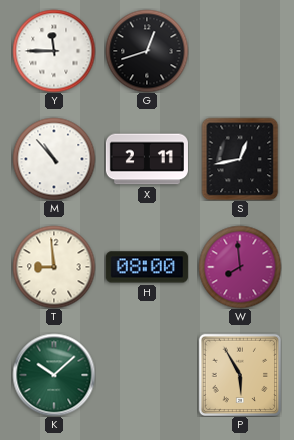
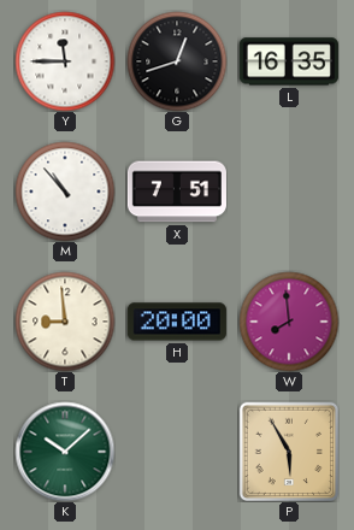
L: none -> 16:35 (289, 61)
X: 2:11 -> 7:51 (177, 192)
S: 12:43 -> none (240, 159)
H: 08:00 -> 20:00 (177, 322)
